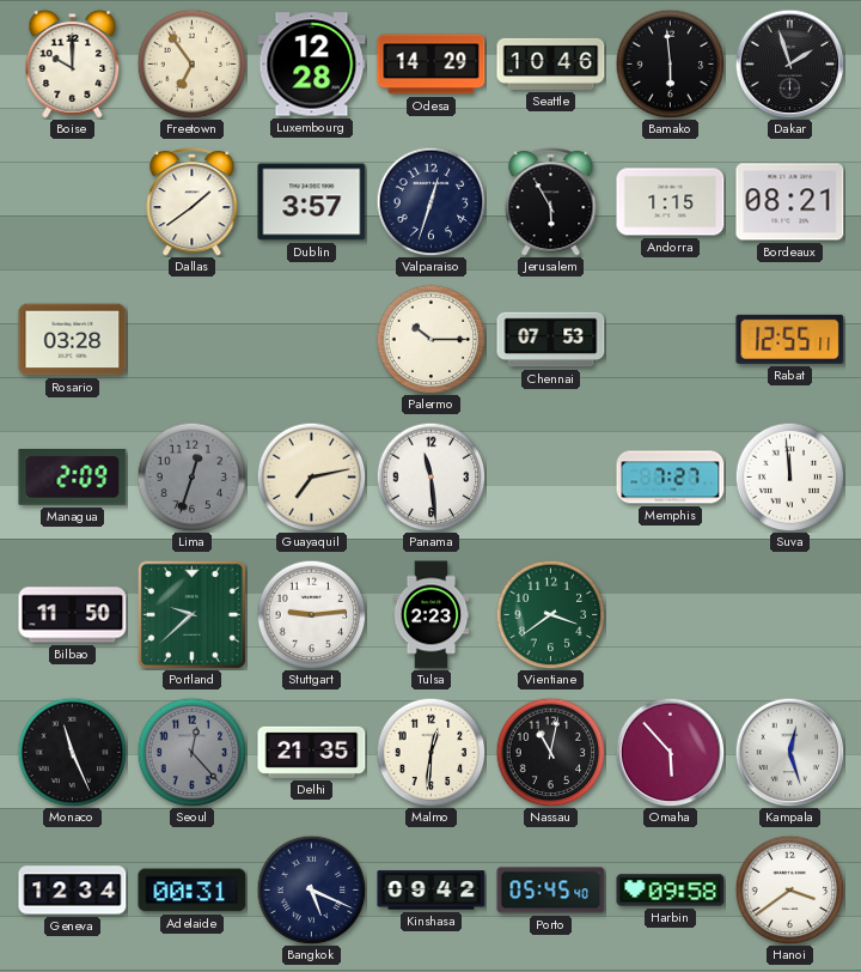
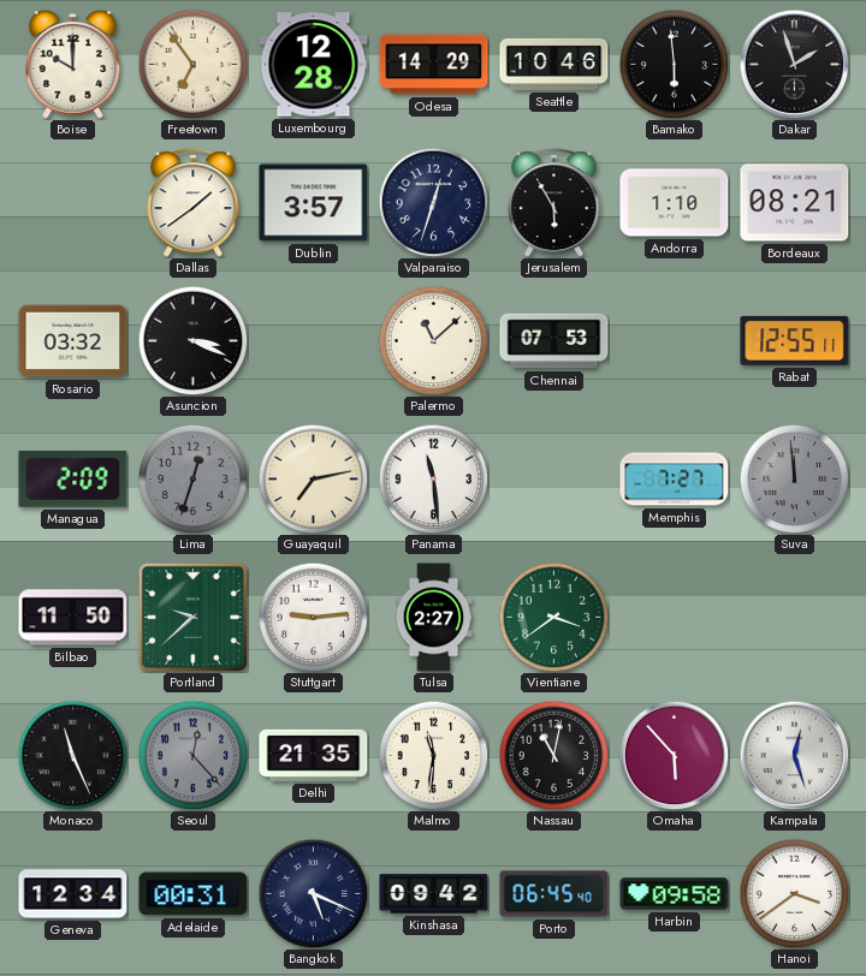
Andorra: 1:15 -> 1:10 (675, 203)
Rosario: 03:28 -> 03:32 (73, 341)
Asuncion: none -> 3:19 (192, 340)
Palermo: 10:15 -> 11:08 (433, 340)
Suva dial: white -> grey (794, 478)
Tulsa: 2:23 -> 2:27 (434, 618)
Malmo: 12:31 -> 11:31 (433, 755)
Porto: 05:45 -> 06:45 (554, 894)
